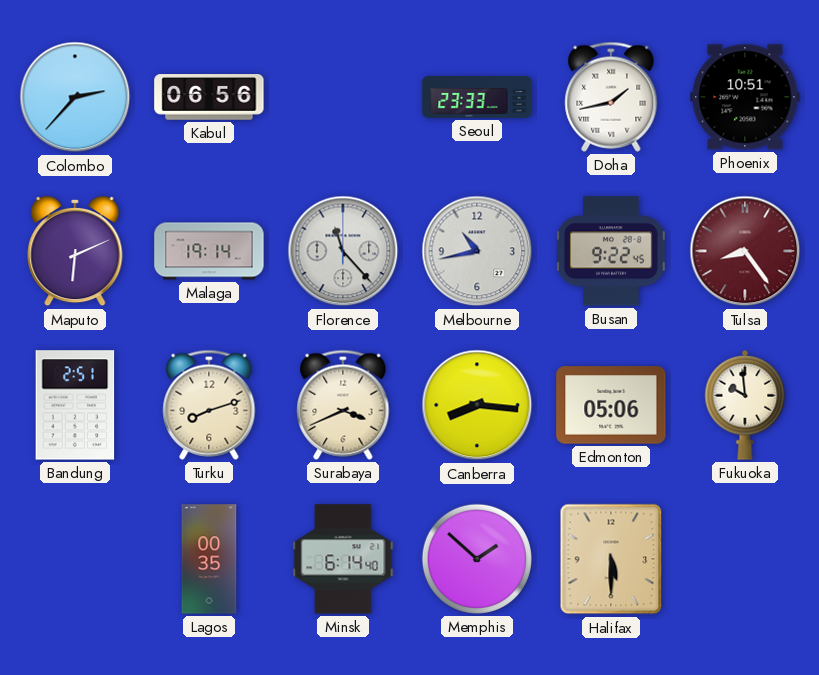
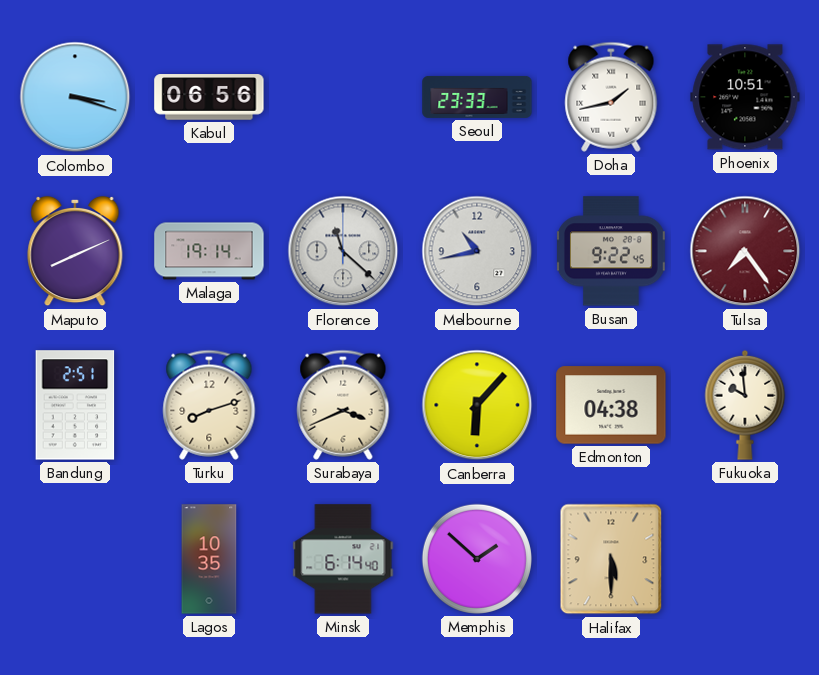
Colombo: 2:37 -> 3:18 (75, 97)
Maputo: 6:11 -> 8:11 (75, 251)
Florence: 11:23 -> 11:22 (343, 251)
Tulsa: 8:24 -> 7:24 (745, 251)
Canberra: 8:16 -> 6:07 (477, 405)
Edmonton: 05:06 -> 04:38 (611, 405)
Lagos: 00:35 -> 10:35 (209, 559)
